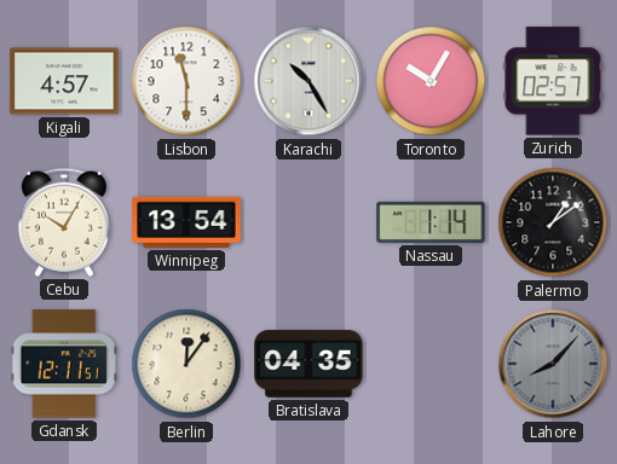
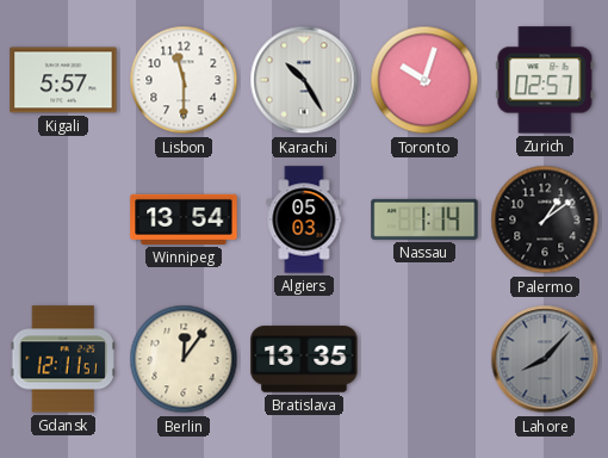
Kigali: 4:57 -> 5:57 (63, 80)
Toronto: 10:05 -> 10:03 (424, 80)
Cebu: 10:05 -> none (64, 222)
Algiers: none -> 05:03 (304, 219)
Bratislava: 04:35 -> 13:35 (304, 359)
